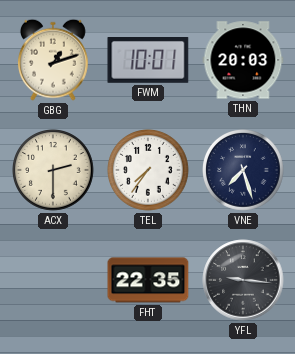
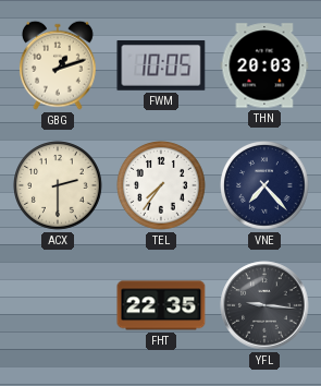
FWM: 10:01 -> 10:05 (161, 67)
VNE: 7:27 -> 7:23 (266, 186)
